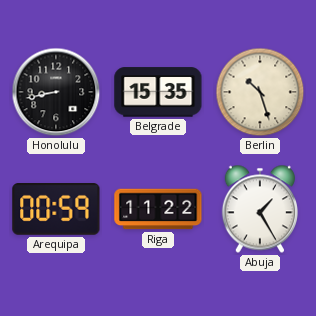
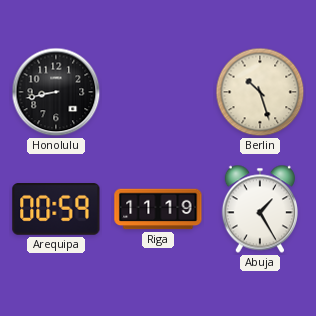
Belgrade: 15:35 -> none (158, 92)
Riga: 11:22 -> 11:19 (158, 209)
